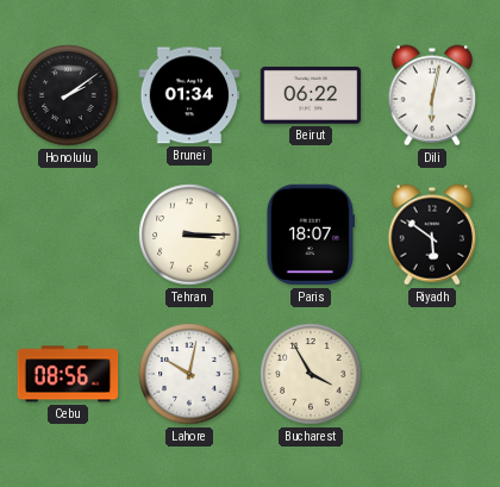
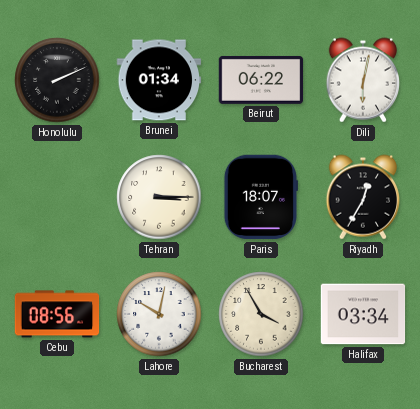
Honolulu: 2:09 -> 2:11 (57, 80)
Riyadh: 5:51 -> 12:35 (362, 197)
Halifax: none -> 03:34 (363, 314)
